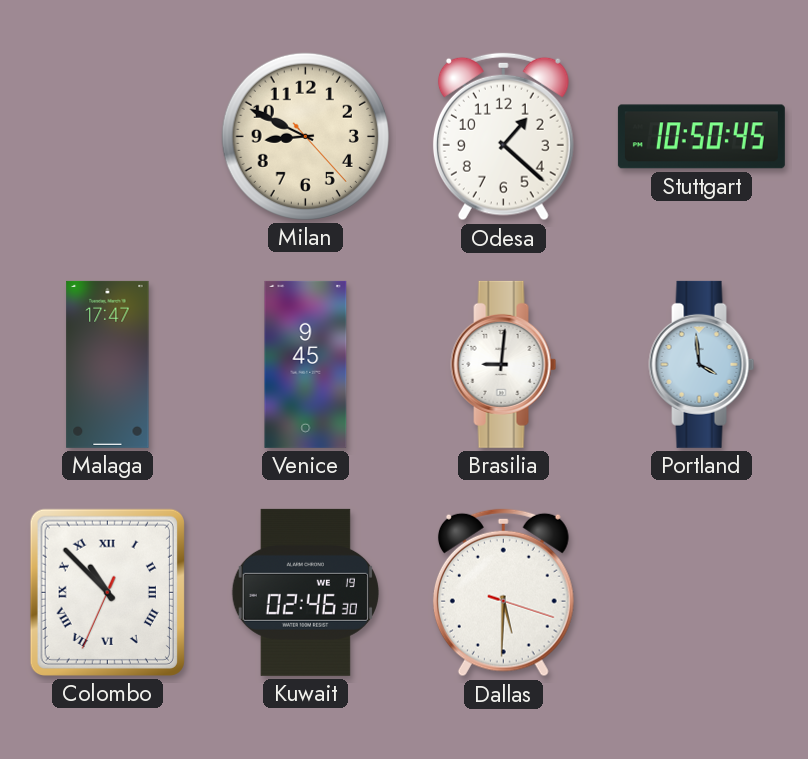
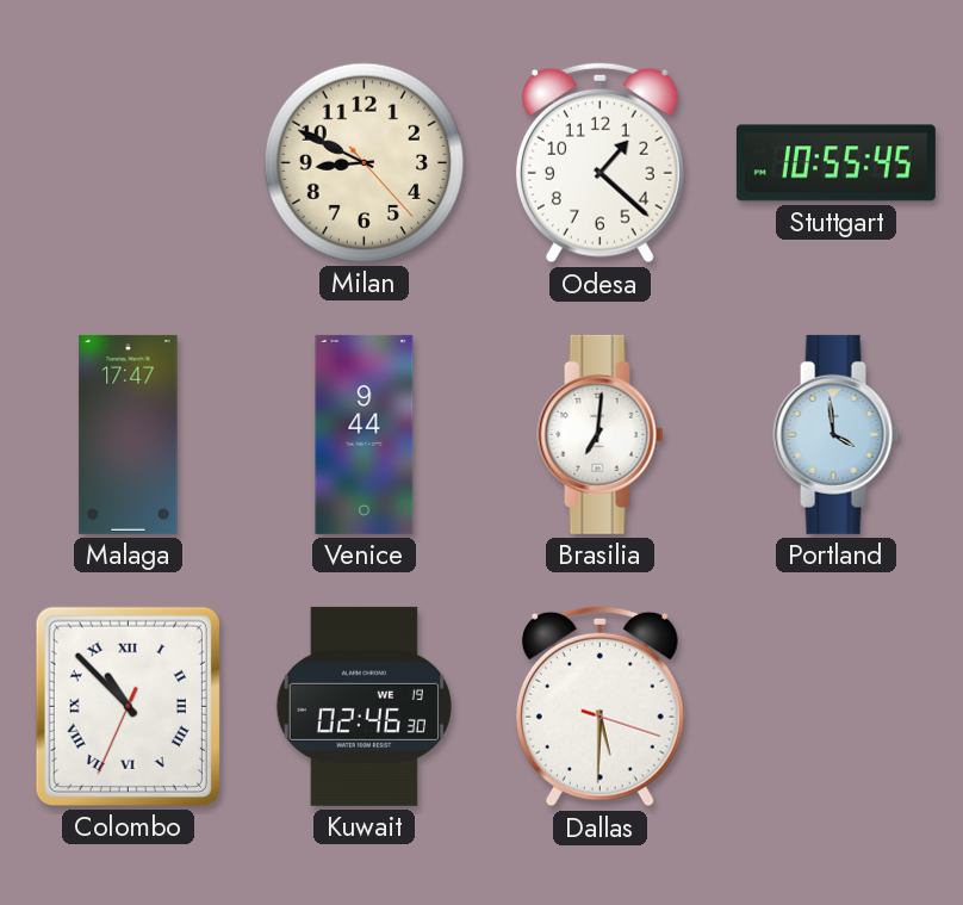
Stuttgart: 10:50 -> 10:55 (835, 163)
Venice: 9:45 -> 9:44 (365, 434)
Brasilia: 9:01 -> 7:01 (601, 434)
